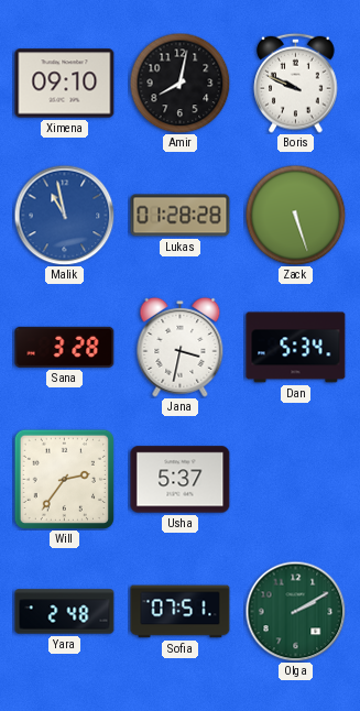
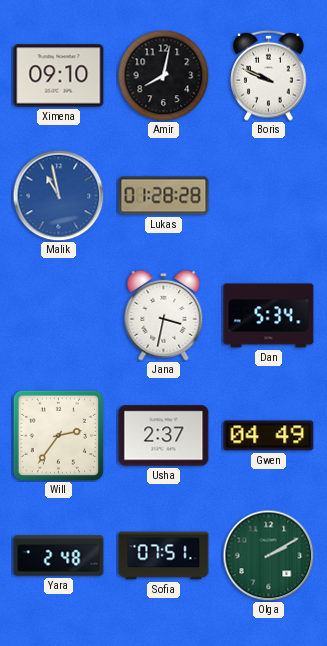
Zack: 5:27 -> none (295, 215)
Sana: 3:28 -> none (65, 347)
Usha: 5:37 -> 2:37 (164, 436)
Gwen: none -> 04:49 (269, 436)
